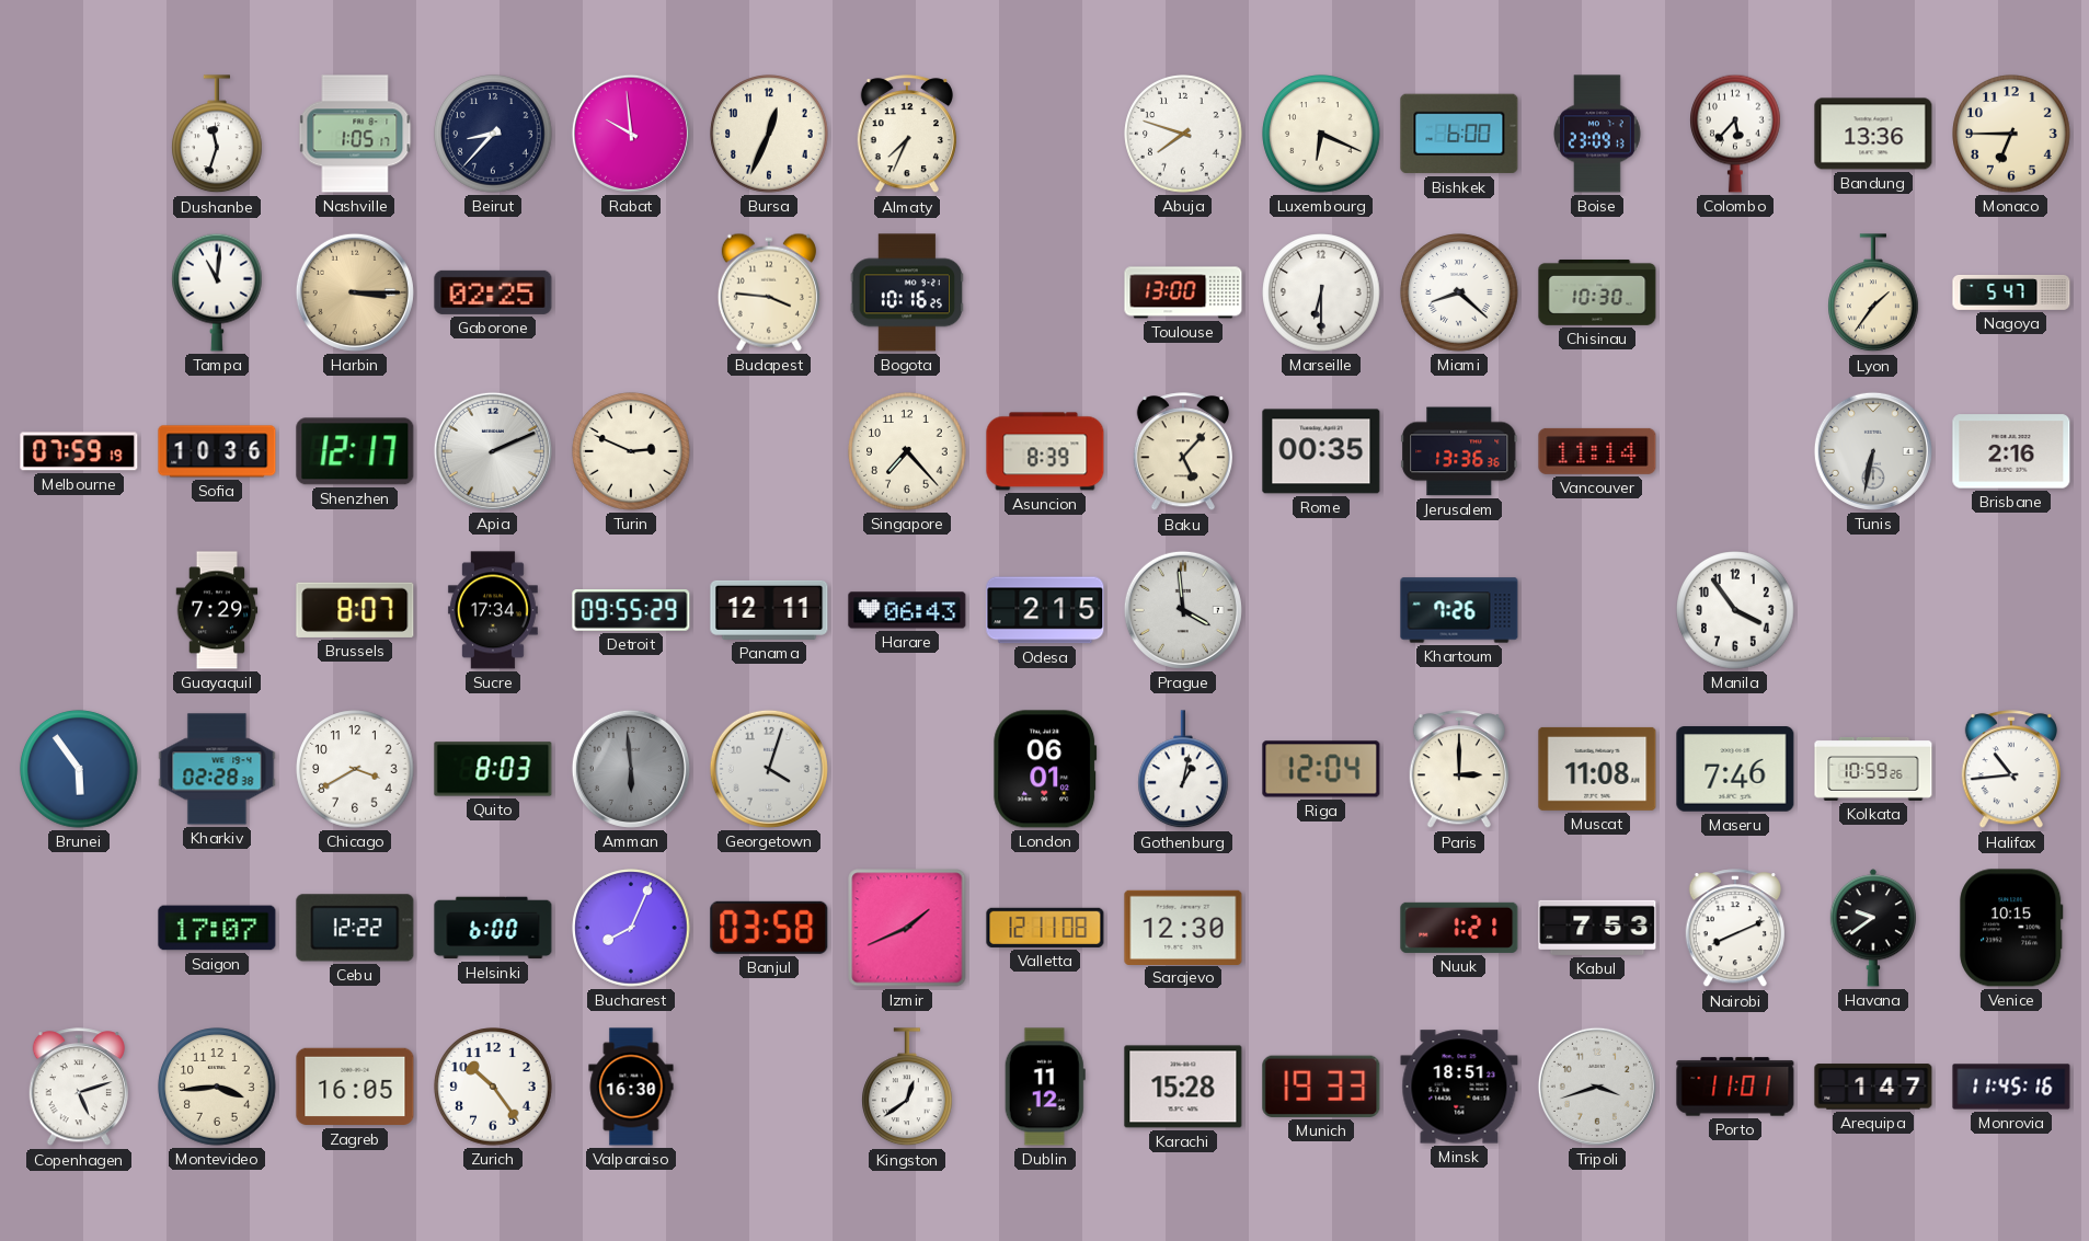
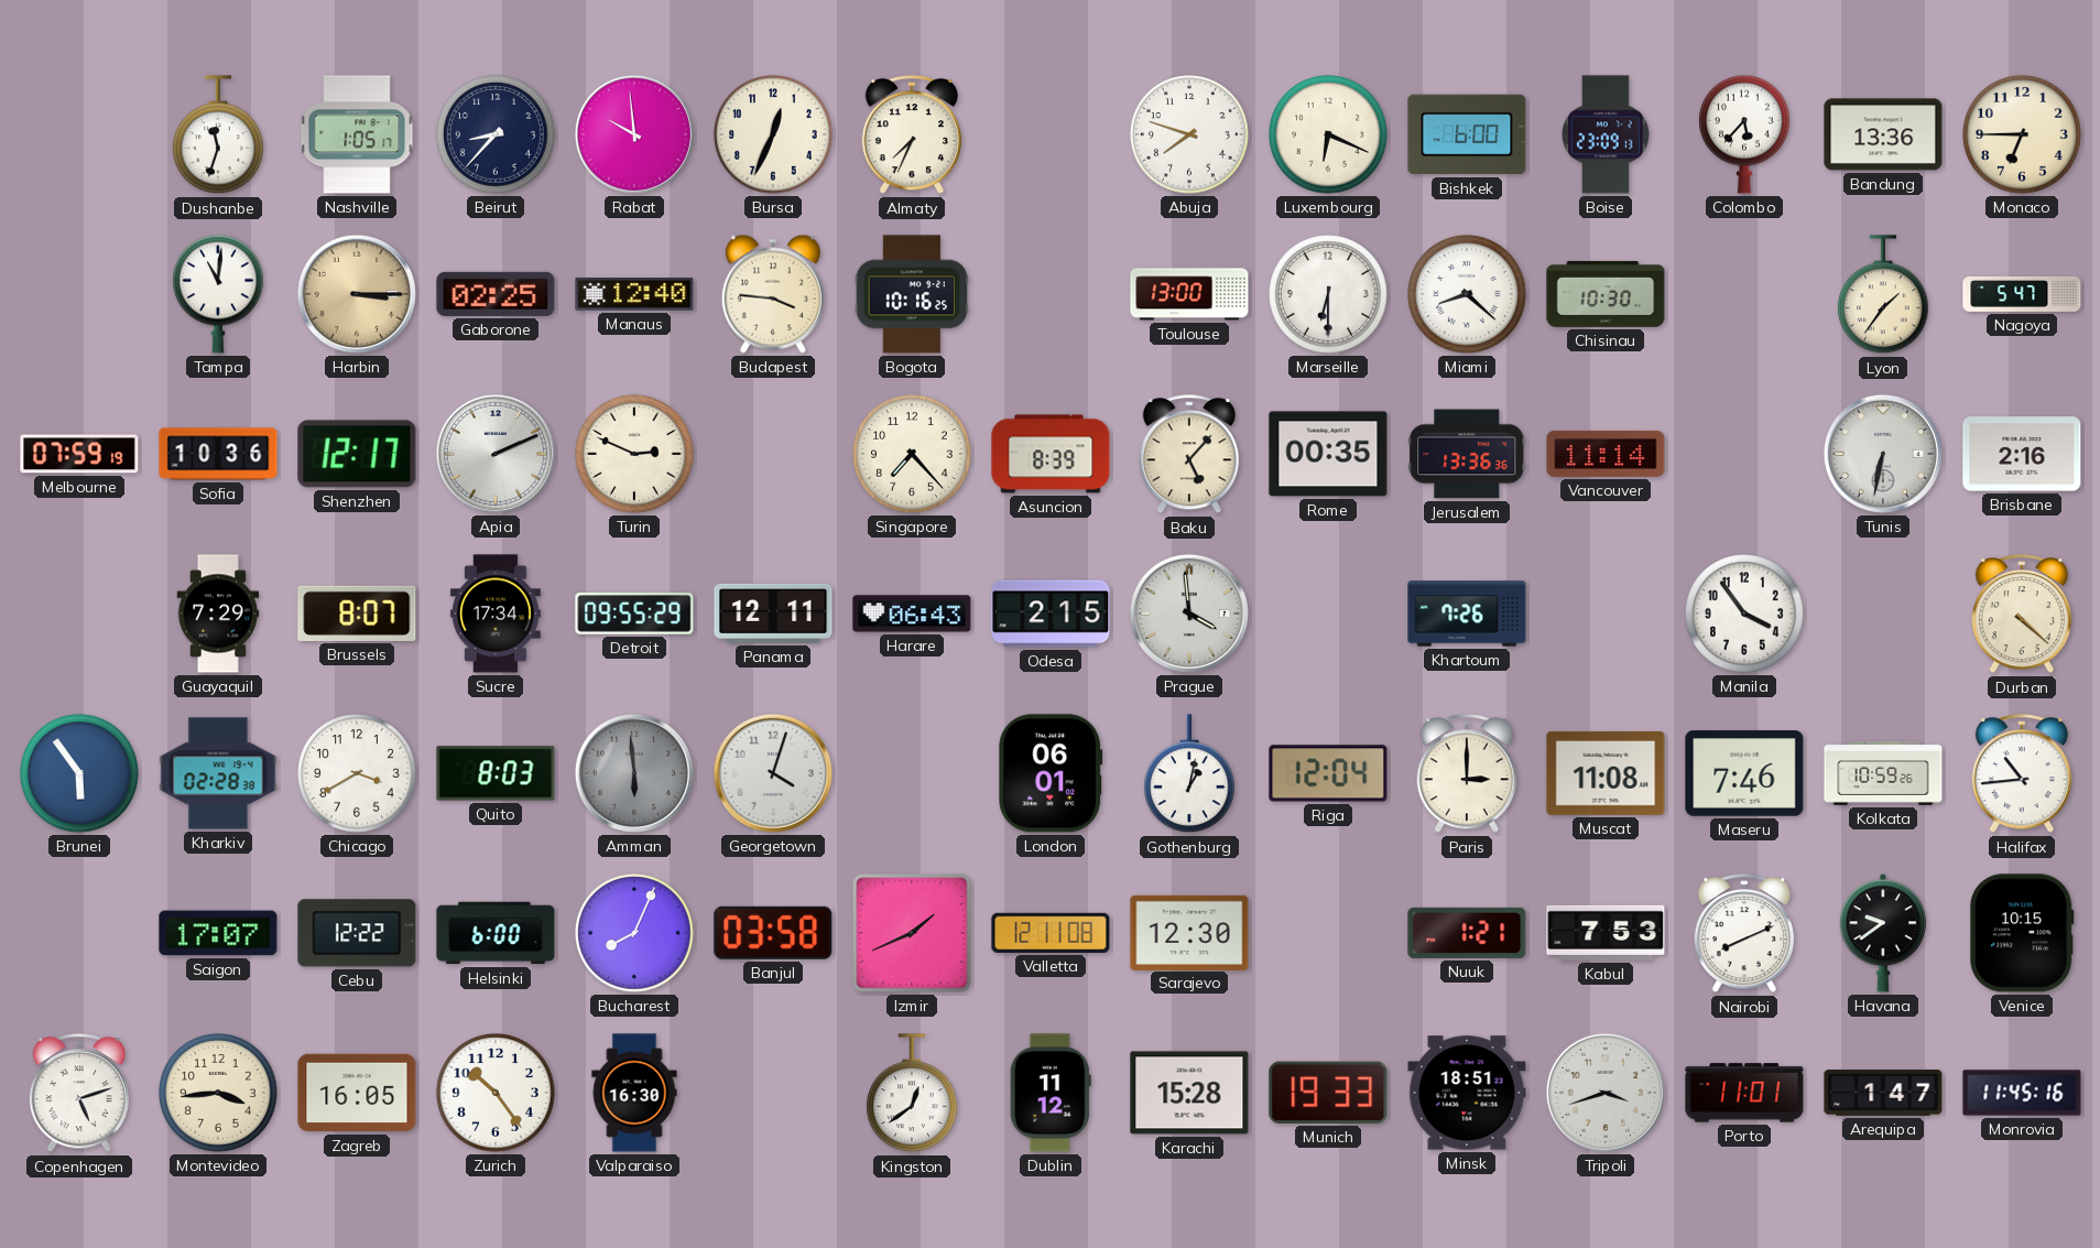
Manaus: none -> 12:40 (634, 295)
Durban: none -> 4:22 (2022, 615)
